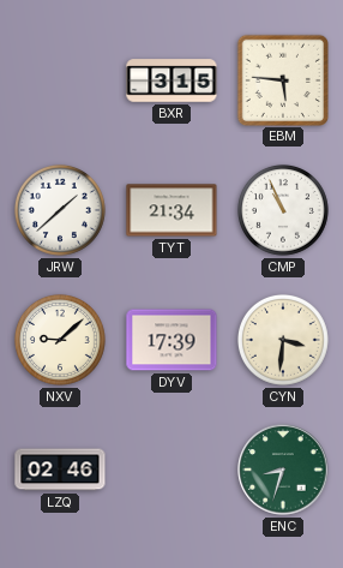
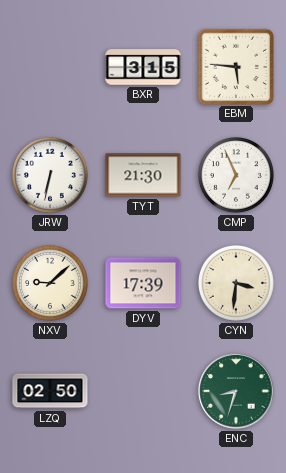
JRW: 1:38 -> 6:32 (50, 175)
TYT: 21:34 -> 21:30 (143, 175)
CMP: 10:56 -> 6:56 (236, 175)
LZQ: 02:46 -> 02:50 (50, 391)
